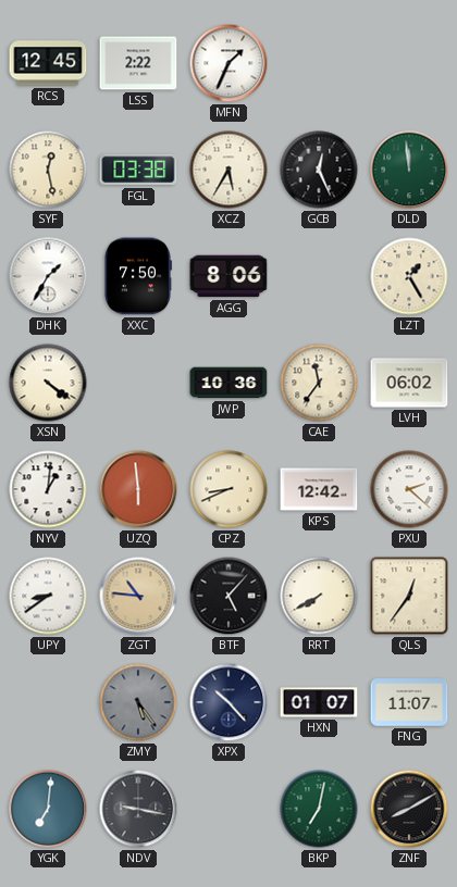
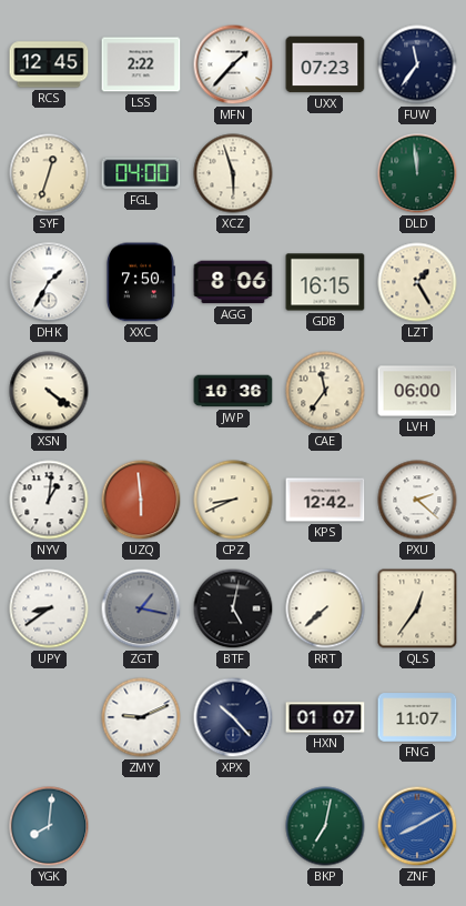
MFN: 1:34 -> 1:37 (233, 64)
UXX: none -> 07:23 (325, 64)
FUW: none -> 11:36 (417, 64)
SYF: 12:28 -> 12:33 (49, 173)
FGL: 03:38 -> 04:00 (141, 173)
XCZ: 5:35 -> 5:57 (233, 173)
GCB: 12:26 -> none (319, 170)
GDB: none -> 16:15 (325, 282)
LVH: 06:02 -> 06:00 (417, 391)
ZGT: 10:46 -> 1:17 (141, 608)
ZGT dial: champagne -> grey (141, 608)
BTF: 5:07 -> 5:02 (233, 608)
RRT: 7:40 -> 7:38 (325, 608)
ZMY: 5:24 -> 9:11 (141, 717)
ZMY dial: grey -> white (141, 717)
YGK: 7:01 -> 8:01 (49, 826)
NDV: 9:17 -> none (138, 809)
ZNF dial: black -> blue (417, 826)
